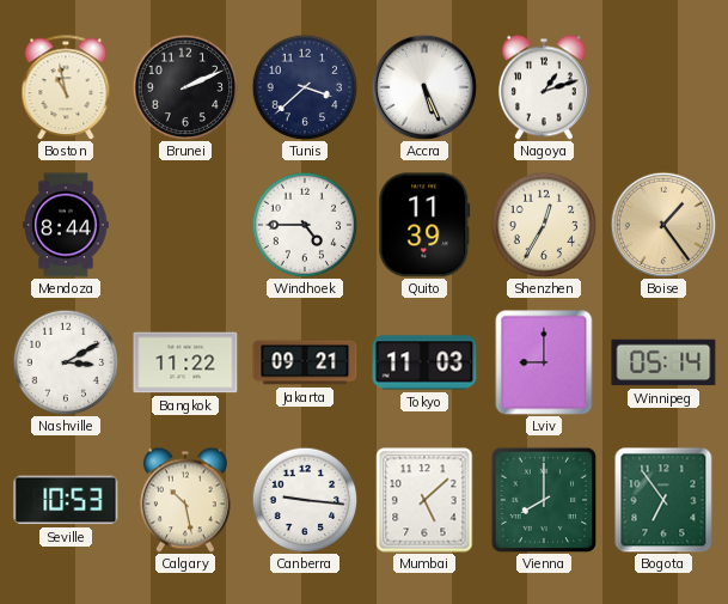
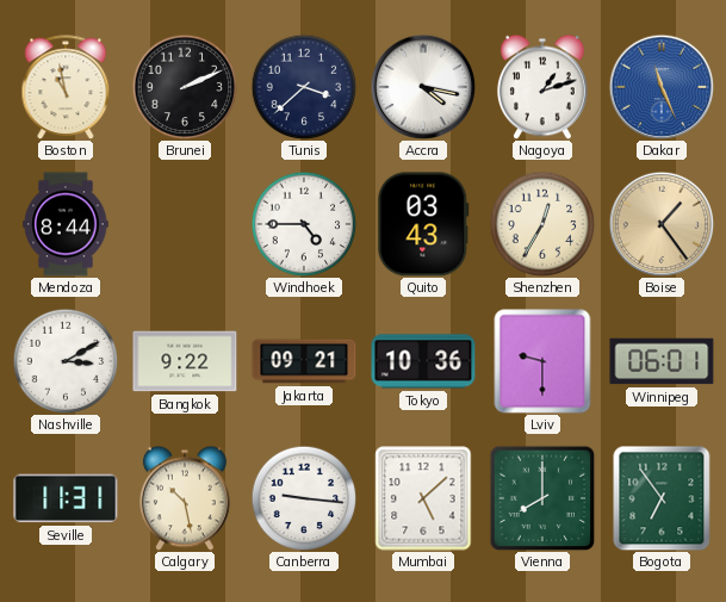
Accra: 5:26 -> 4:17 (423, 87)
Dakar: none -> 11:26 (662, 87)
Quito: 11:39 -> 03:43 (423, 224)
Bangkok: 11:22 -> 9:22 (185, 361)
Tokyo: 11:03 -> 10:36 (423, 361)
Lviv: 9:00 -> 9:30 (542, 361)
Winnipeg: 05:14 -> 06:01 (662, 361)
Seville: 10:53 -> 11:31 (66, 498)
